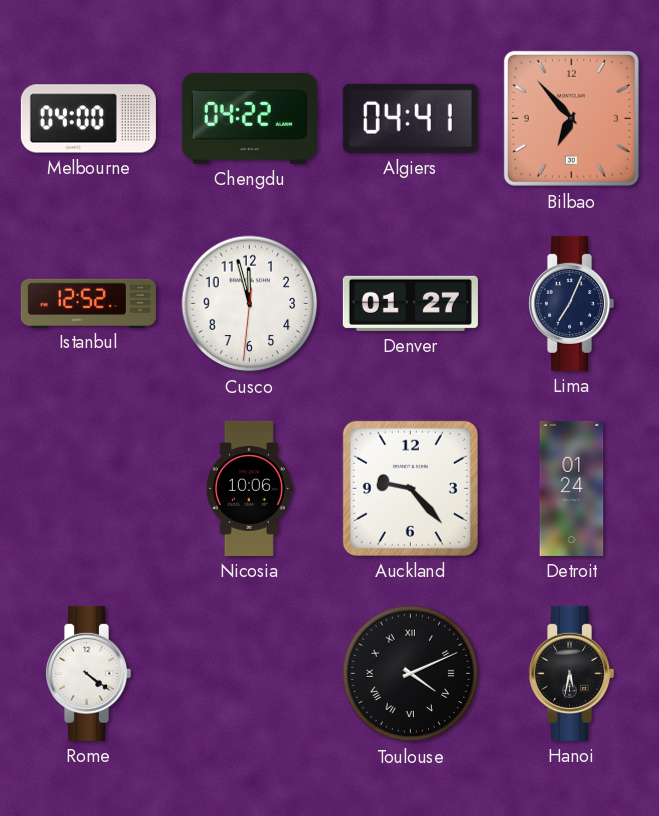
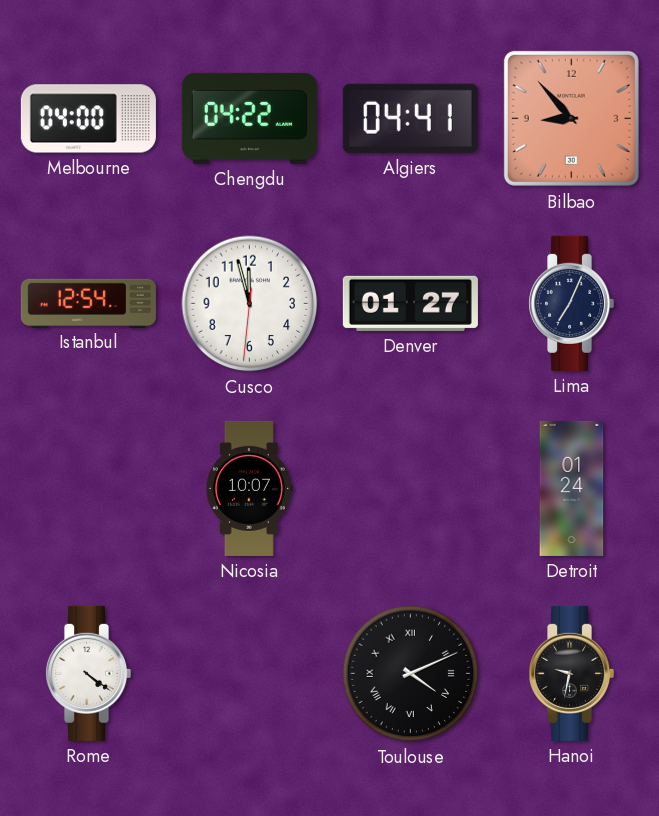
Bilbao: 6:53 -> 8:53 (571, 118)
Istanbul: 12:52 -> 12:54 (88, 303)
Nicosia: 10:06 -> 10:07 (249, 488)
Auckland: 9:23 -> none (410, 488)
Hanoi: 5:32 -> 9:32 (572, 673)
